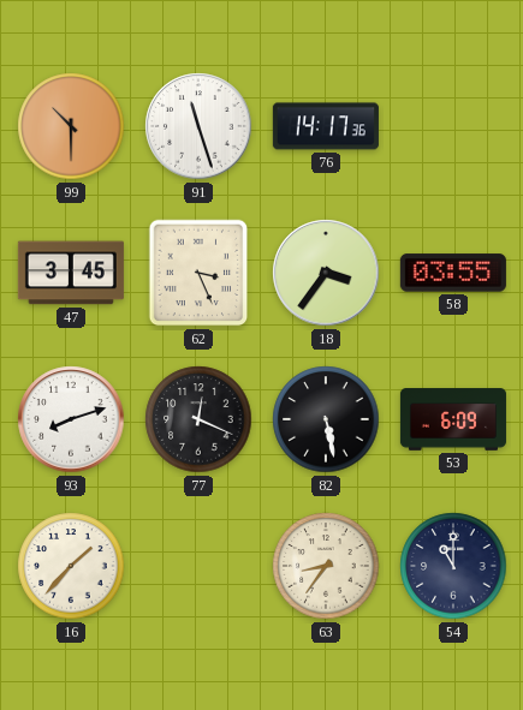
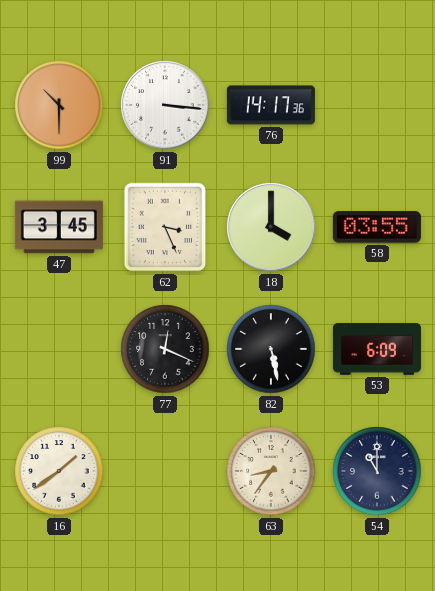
91: 11:27 -> 3:16 (165, 105)
18: 3:36 -> 4:00 (271, 227)
93: 8:12 -> none (71, 419)
16: 1:37 -> 1:39 (59, 471)
